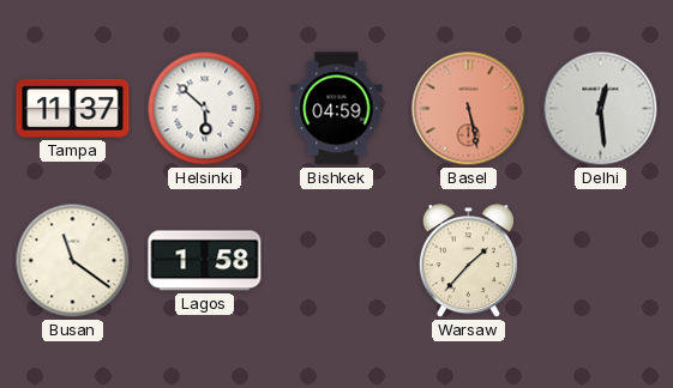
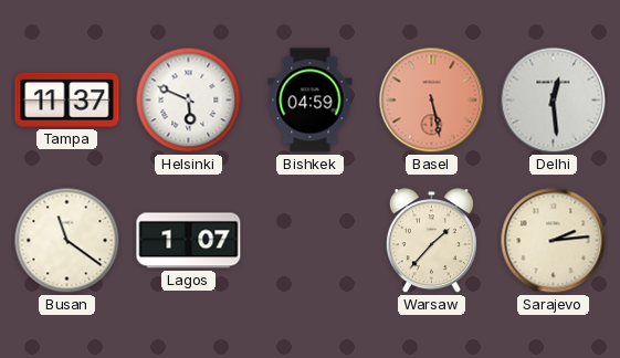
Helsinki: 5:52 -> 5:49 (189, 101)
Lagos: 1:58 -> 1:07 (189, 241)
Sarajevo: none -> 2:14 (554, 241)
